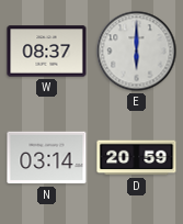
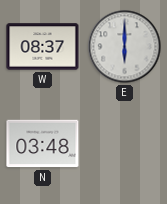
N: 03:14 -> 03:48 (43, 144)
D: 20:59 -> none (137, 158)
